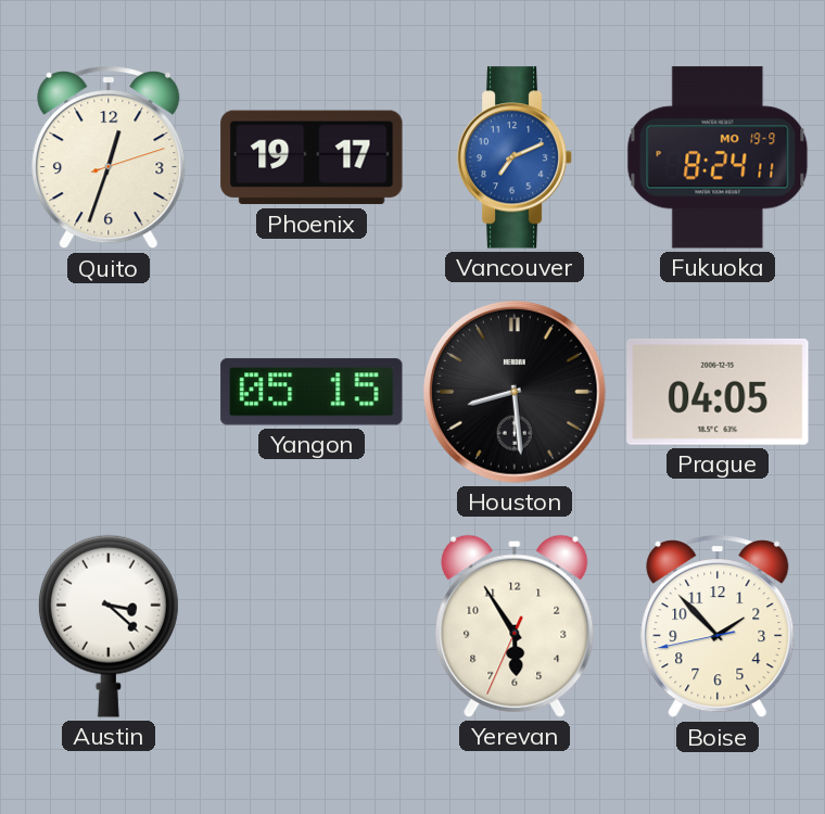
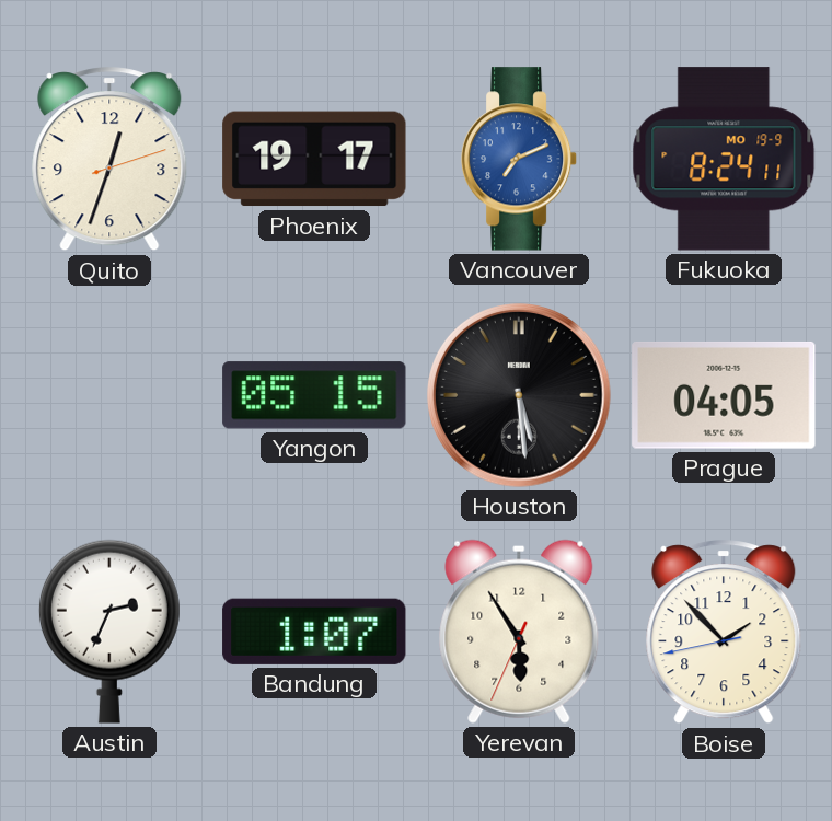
Houston: 8:29 -> 5:29 (519, 395)
Austin: 3:22 -> 2:34 (109, 632)
Bandung: none -> 1:07 (314, 632)
